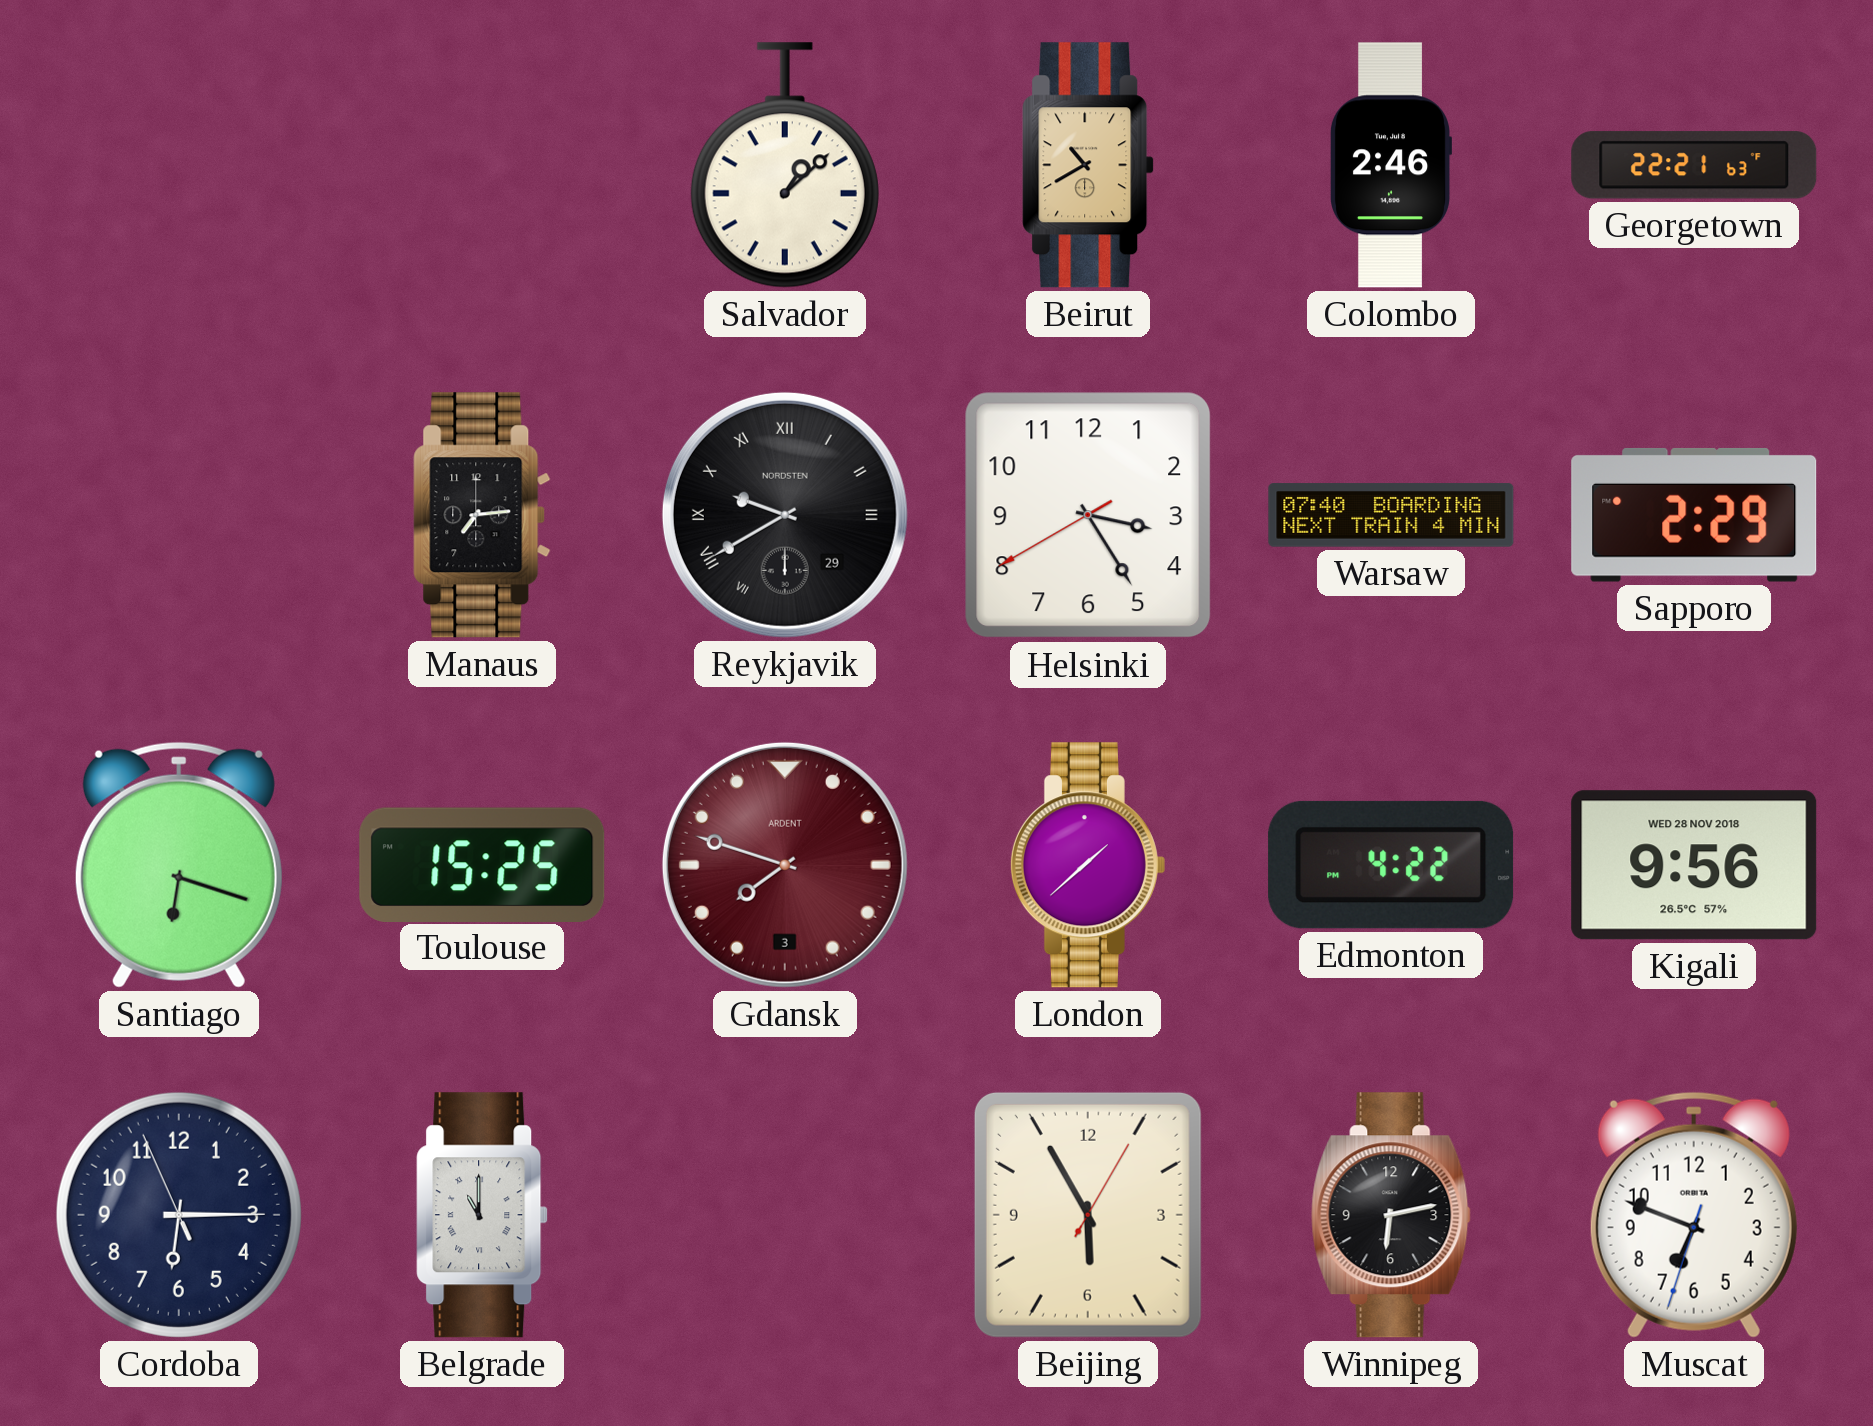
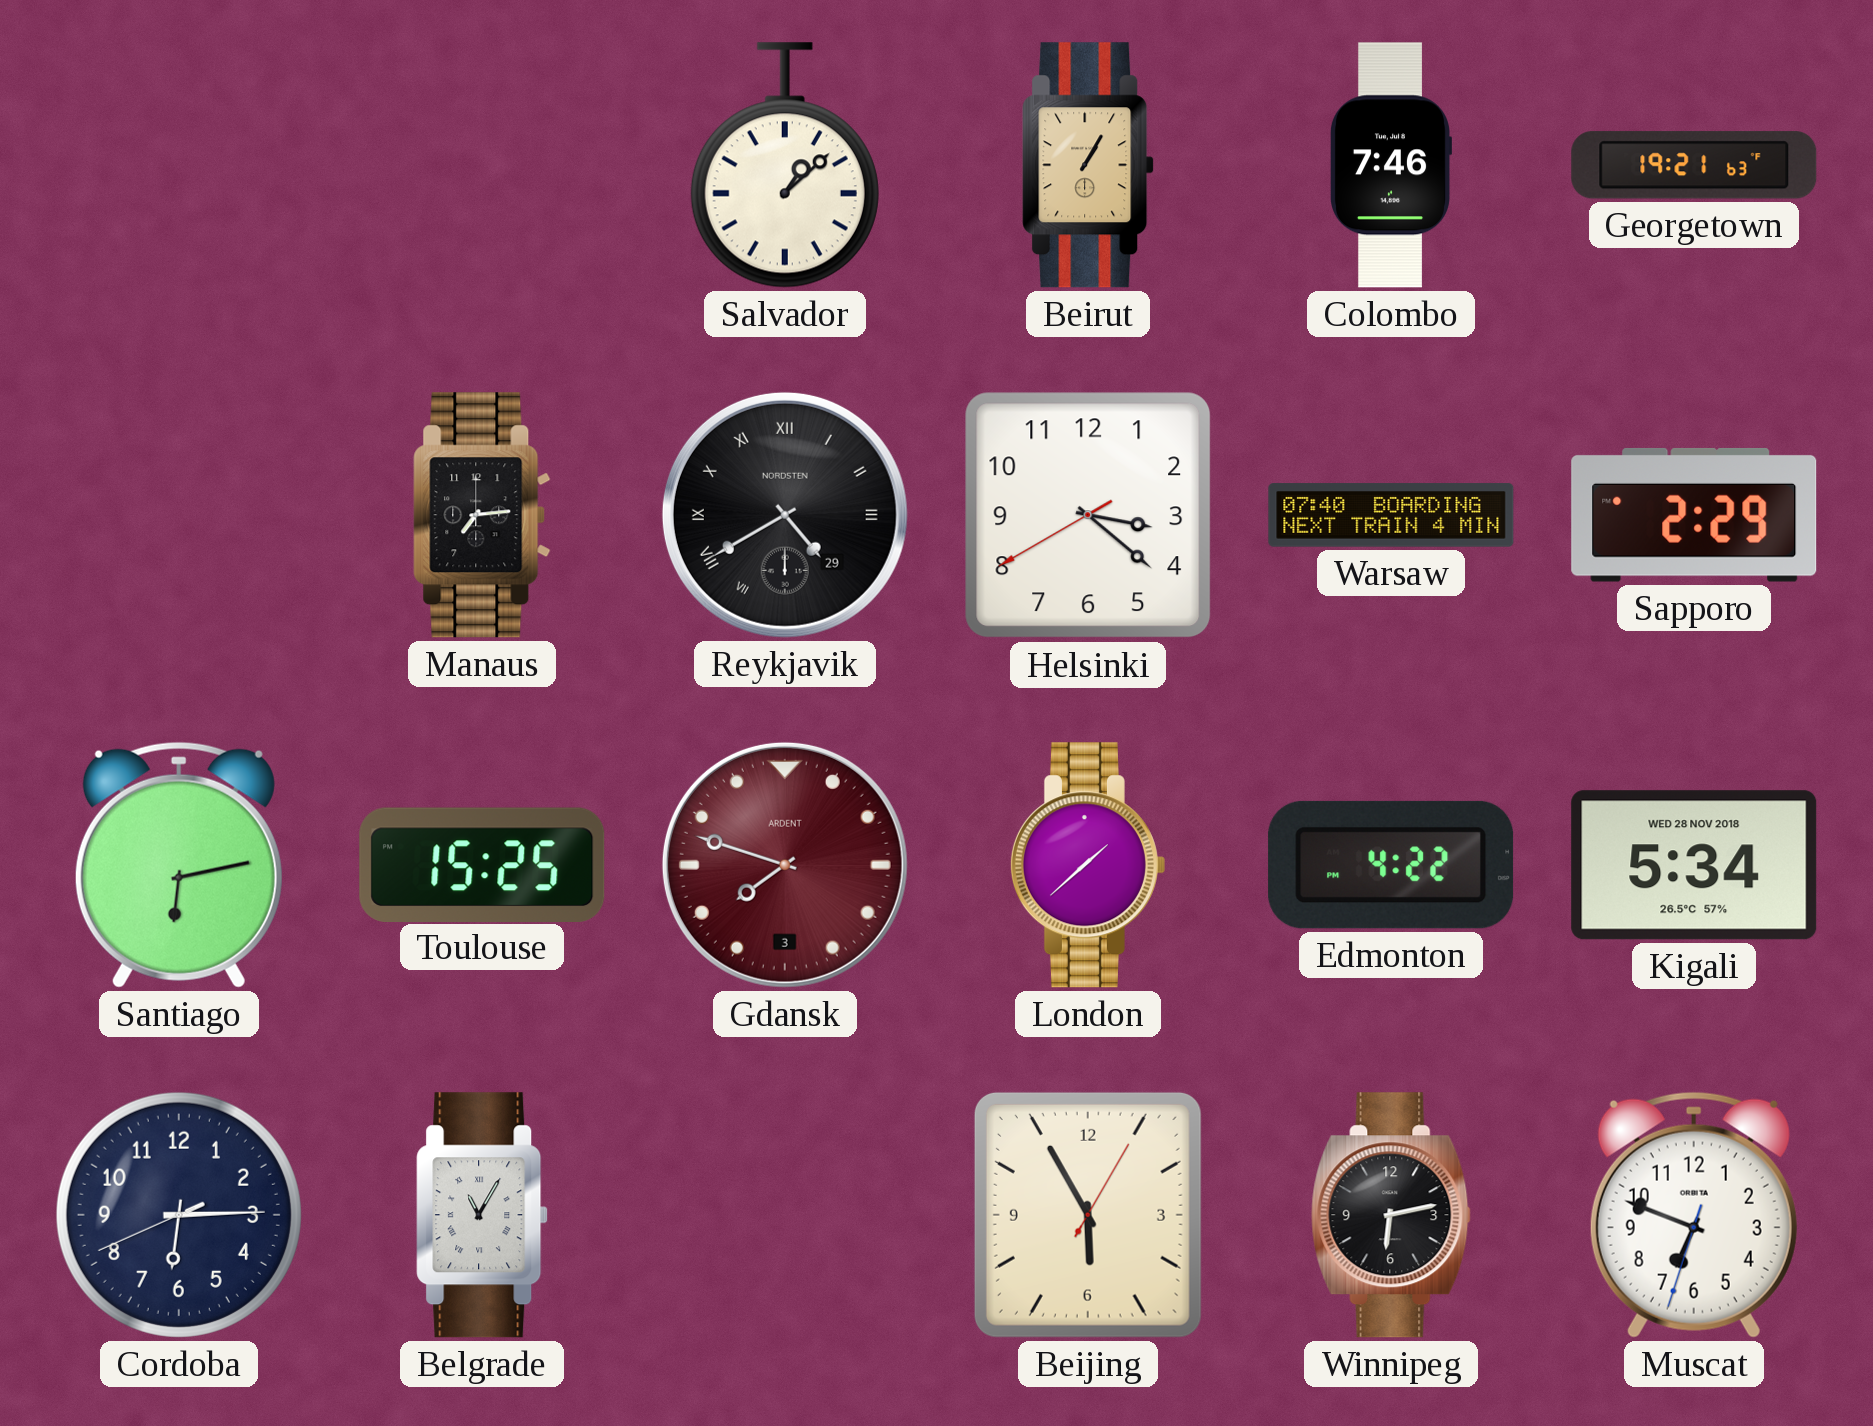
Beirut: 10:40 -> 1:05 (1088, 165)
Colombo: 2:46 -> 7:46 (1390, 165)
Georgetown: 22:21 -> 19:21 (1694, 165)
Reykjavik: 9:40 -> 4:40 (785, 515)
Helsinki: 3:24 -> 3:21 (1088, 515)
Santiago: 6:18 -> 6:13 (179, 865)
Kigali: 9:56 -> 5:34 (1694, 865)
Cordoba: 6:14:56 -> 6:14:41 (179, 1215)
Belgrade: 11:00 -> 11:05 (482, 1215)
